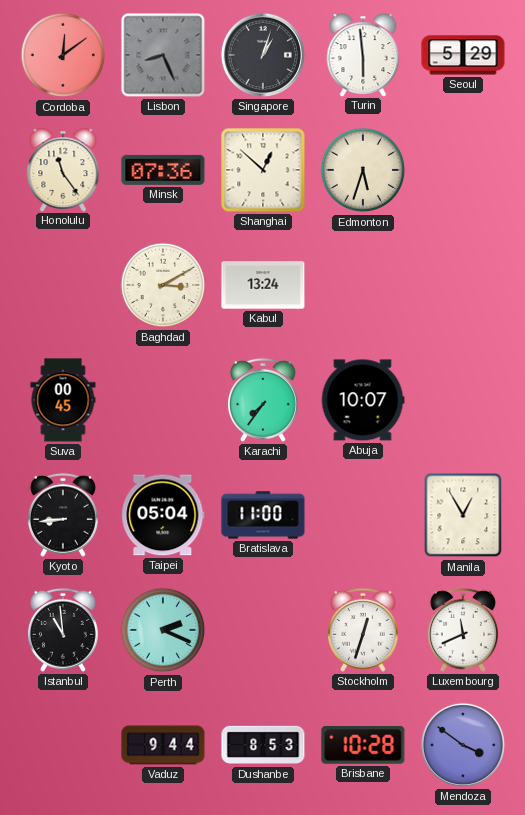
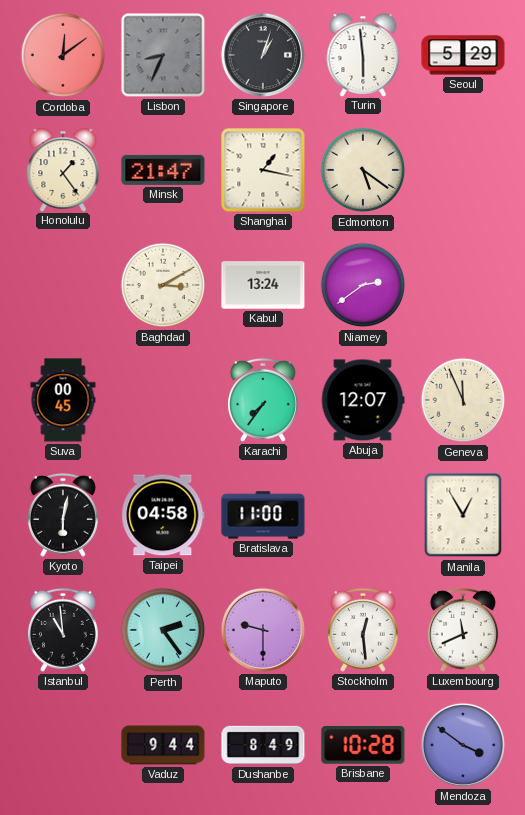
Lisbon: 8:26 -> 8:34 (163, 55)
Honolulu: 11:24 -> 1:24 (63, 170)
Minsk: 07:36 -> 21:47 (163, 170)
Shanghai: 12:52 -> 1:17 (263, 170)
Edmonton: 5:33 -> 5:21 (363, 170)
Niamey: none -> 2:39 (363, 285)
Abuja: 10:07 -> 12:07 (363, 400)
Geneva: none -> 11:56 (463, 400)
Kyoto: 8:44 -> 6:02 (63, 515)
Taipei: 05:04 -> 04:58 (163, 515)
Perth: 2:19 -> 2:24 (163, 630)
Maputo: none -> 9:30 (263, 630)
Stockholm: 12:33 -> 12:29 (363, 630)
Dushanbe: 8:53 -> 8:49 (263, 745)
